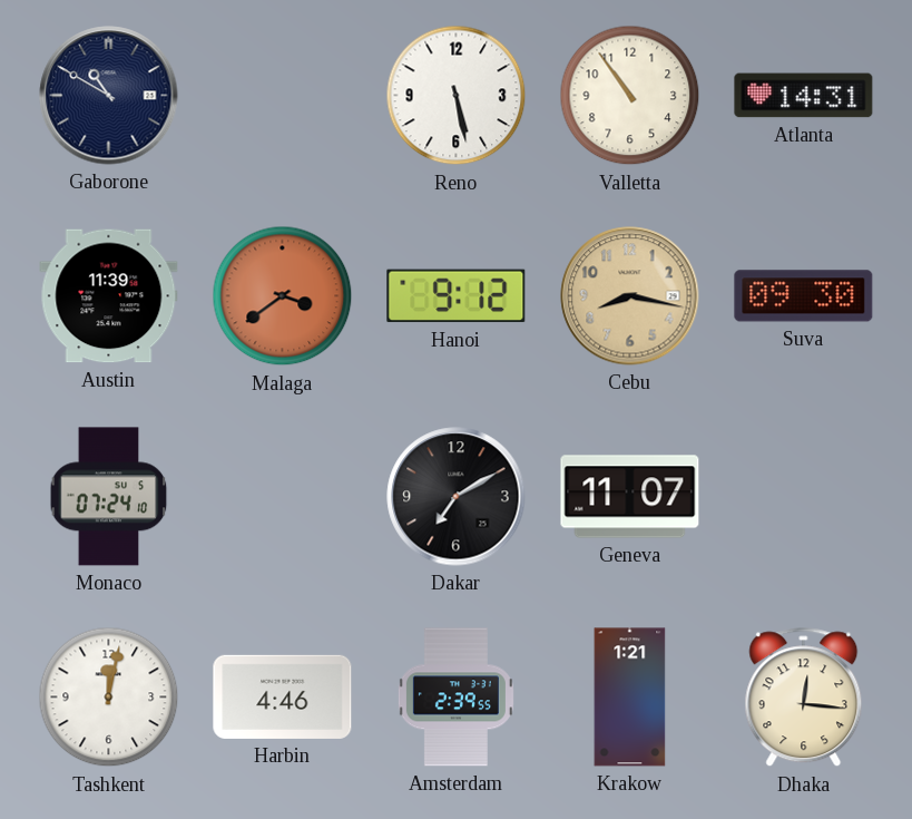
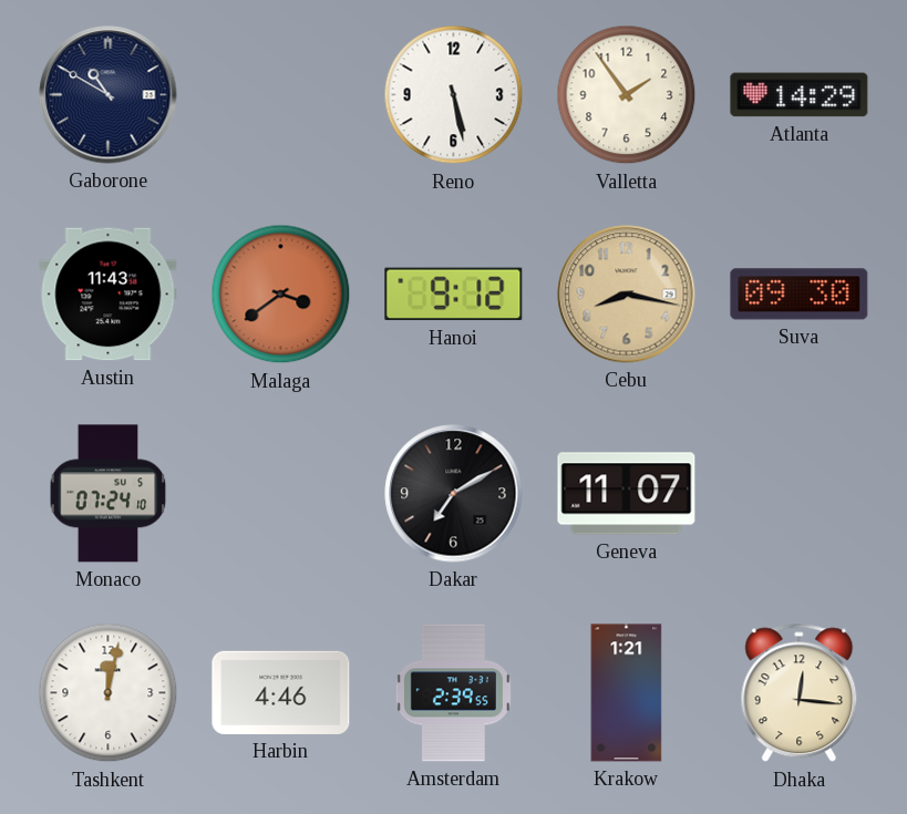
Valletta: 10:54 -> 1:54 (627, 95)
Atlanta: 14:31 -> 14:29 (800, 95)
Austin: 11:39 -> 11:43 (109, 295)
